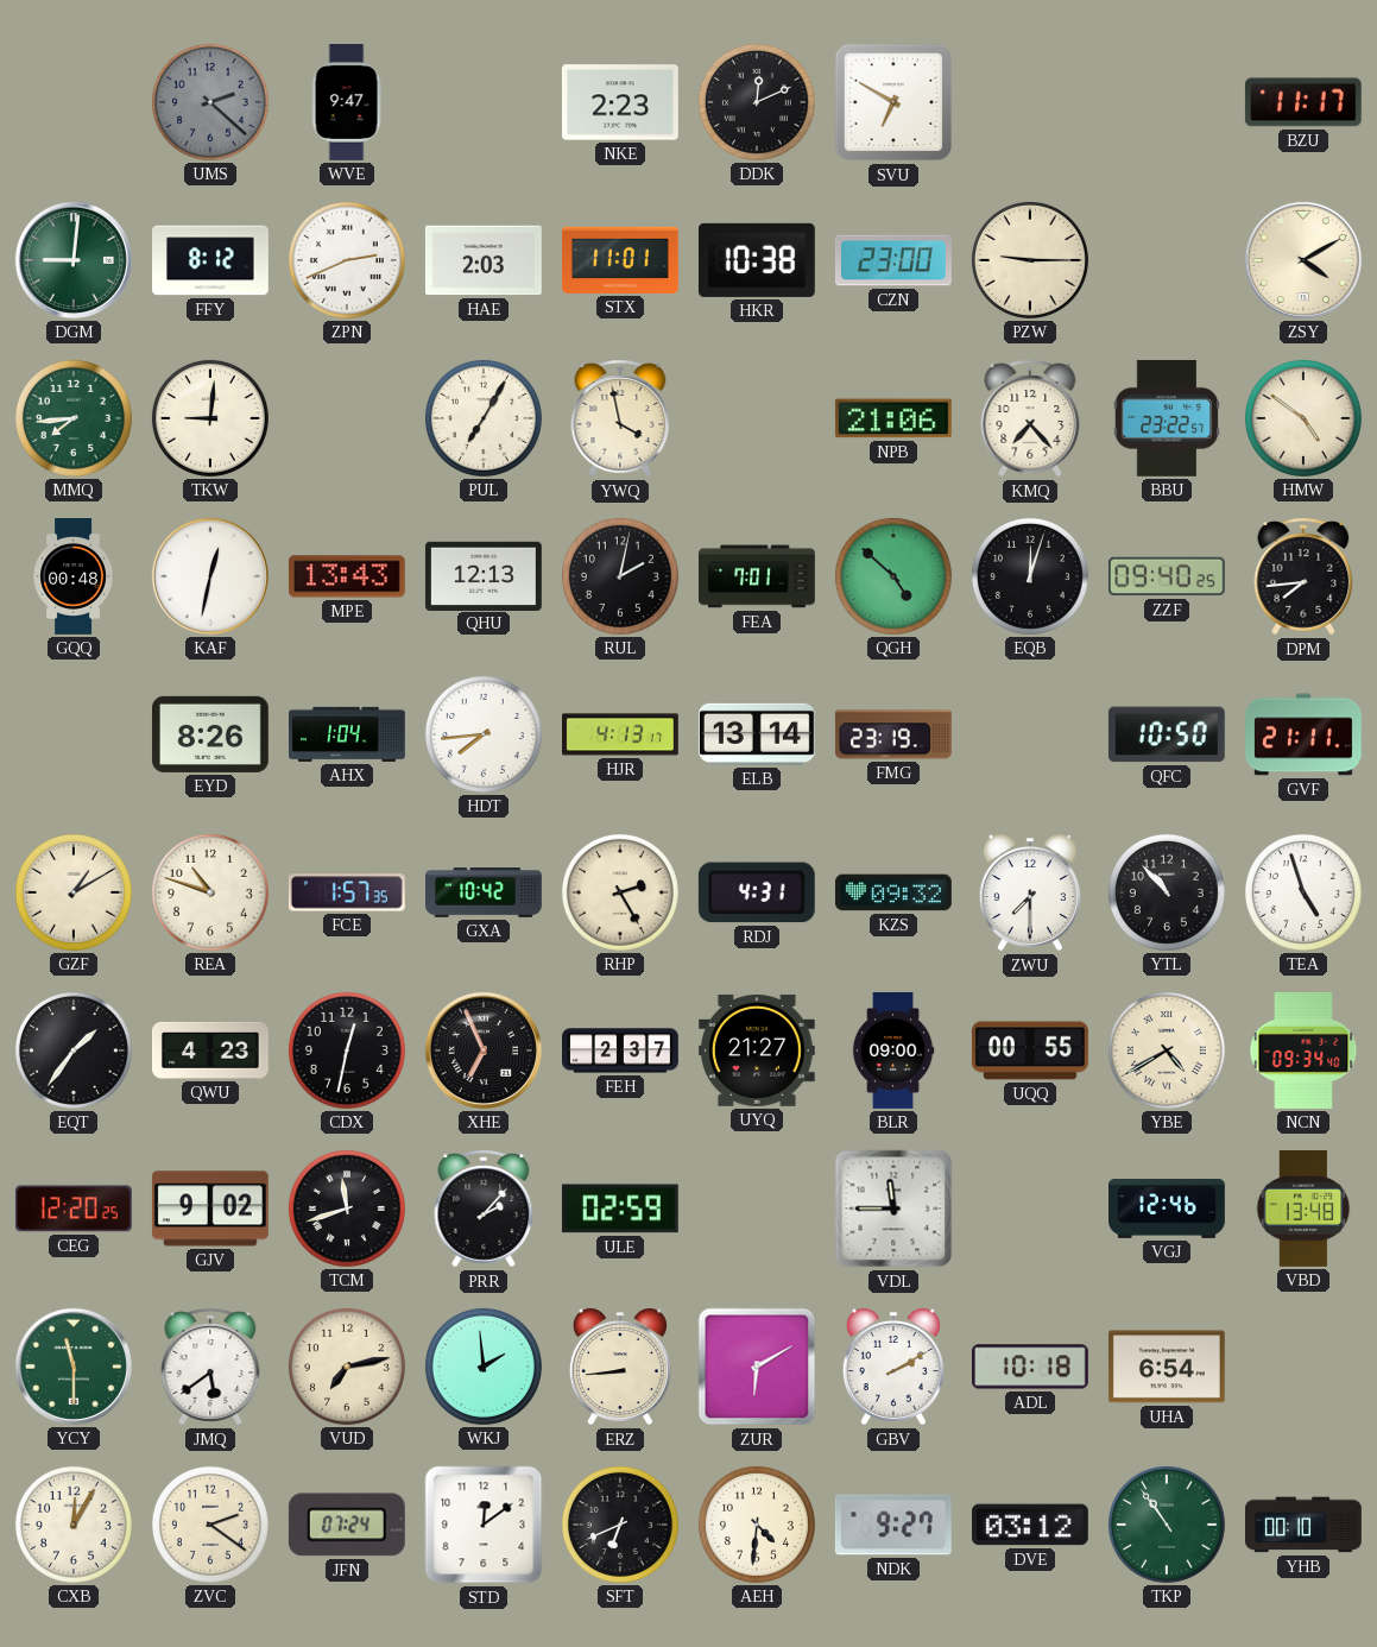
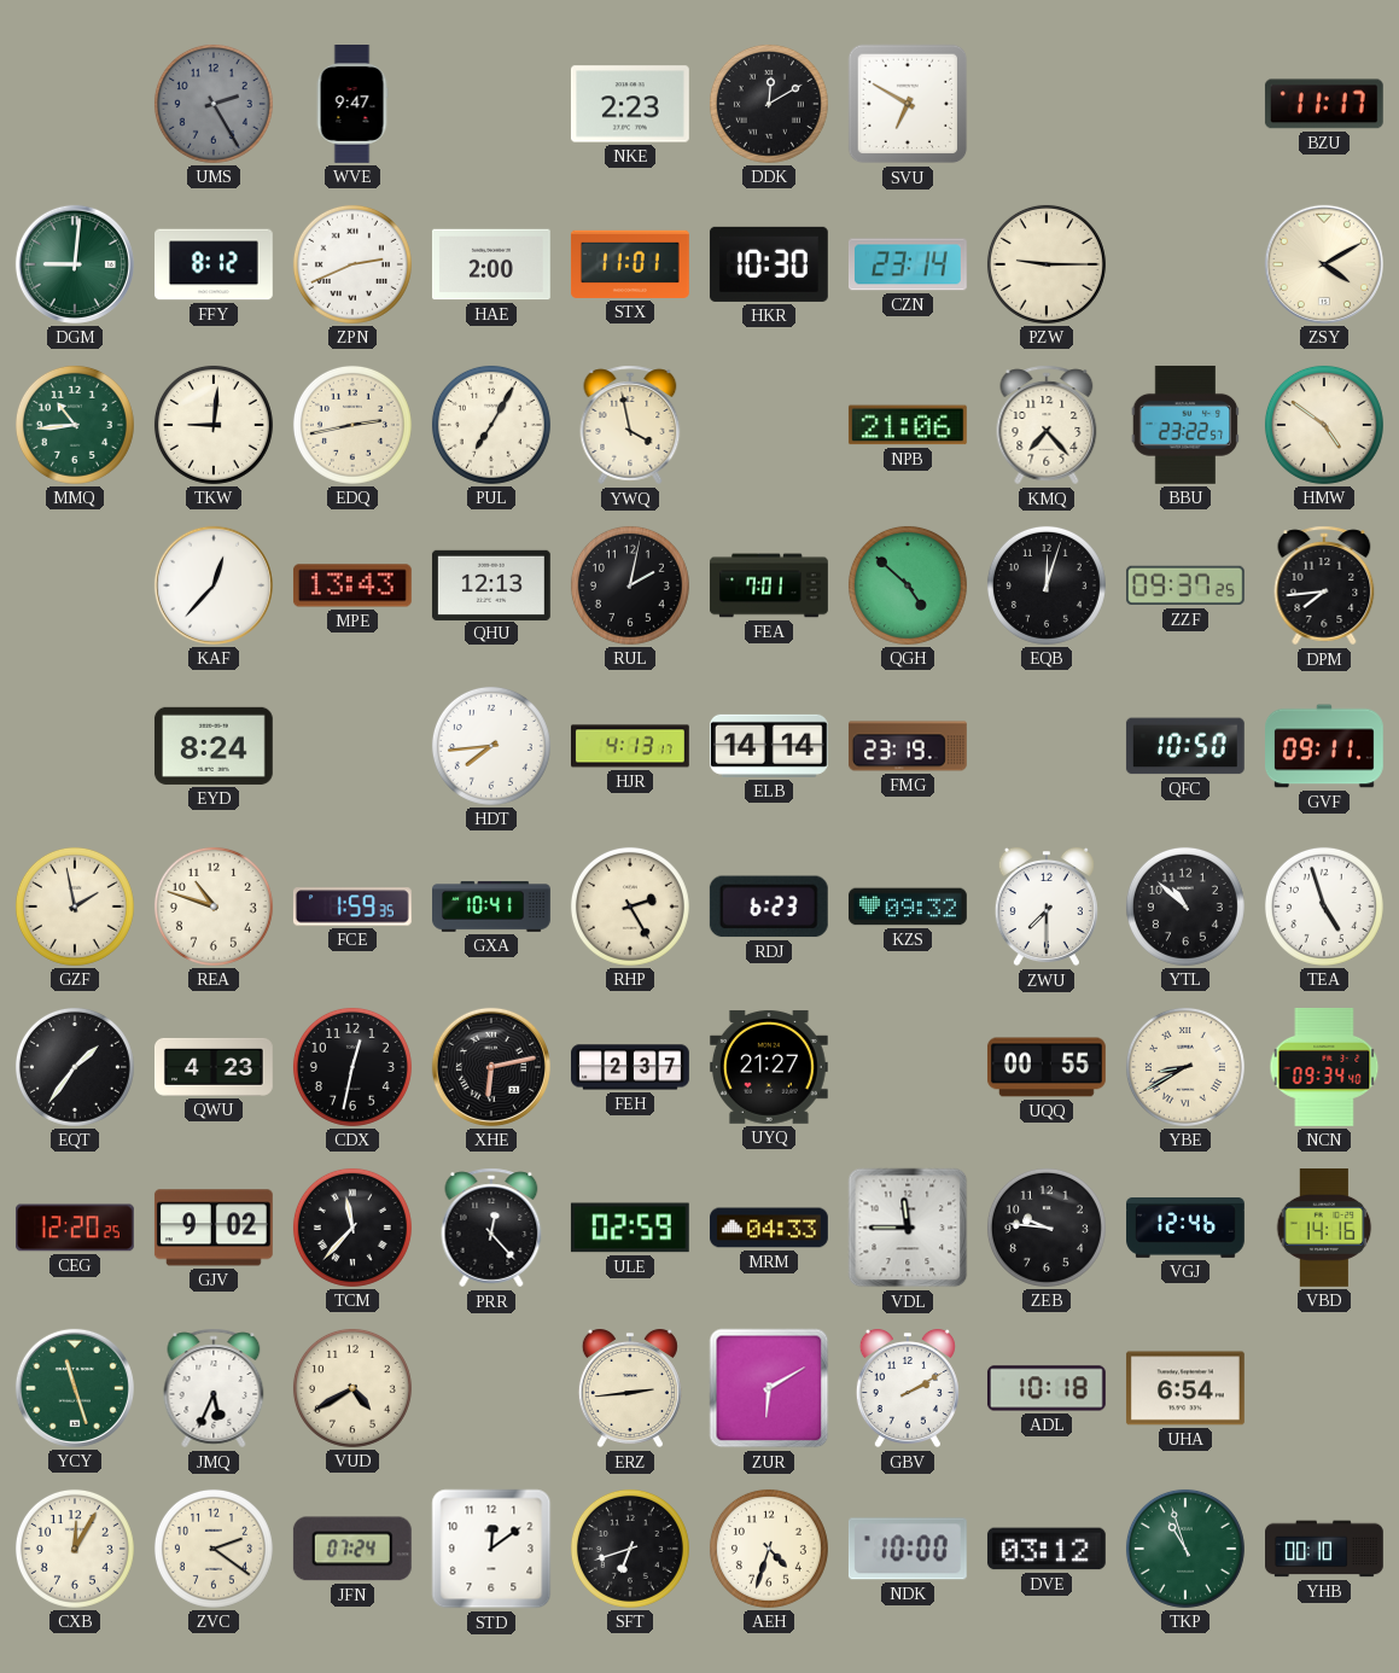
UMS: 2:22 -> 2:25 (214, 104)
DDK: 12:11 -> 12:10 (769, 104)
HAE: 2:03 -> 2:00 (491, 264)
HKR: 10:38 -> 10:30 (769, 264)
CZN: 23:00 -> 23:14 (908, 264)
MMQ: 7:44 -> 10:44 (75, 425)
EDQ: none -> 2:43 (352, 425)
GQQ: 00:48 -> none (74, 578)
KAF: 12:32 -> 12:37 (214, 585)
ZZF: 09:40 -> 09:37 (1185, 585)
EYD: 8:26 -> 8:24 (214, 746)
AHX: 1:04 -> none (348, 734)
ELB: 13:14 -> 14:14 (769, 746)
GVF: 21:11 -> 09:11 (1325, 746)
GZF: 1:10 -> 1:58 (75, 907)
FCE: 1:57 -> 1:59 (352, 907)
GXA: 10:42 -> 10:41 (492, 907)
RDJ: 4:31 -> 6:23 (769, 907)
YTL: 10:53 -> 10:52 (1185, 907)
XHE: 6:56 -> 6:13 (491, 1067)
BLR: 09:00 -> none (893, 1052)
YBE: 4:40 -> 8:40 (1185, 1067)
TCM: 11:42 -> 11:37 (352, 1228)
PRR: 2:07 -> 12:23 (491, 1228)
MRM: none -> 04:33 (770, 1228)
ZEB: none -> 9:46 (1047, 1228)
VBD: 13:48 -> 14:16 (1324, 1229)
YCY: 11:30 -> 11:27 (75, 1388)
JMQ: 5:39 -> 5:34 (214, 1388)
VUD: 7:13 -> 4:40 (352, 1388)
WKJ: 1:59 -> none (484, 1367)
ERZ: 8:44 -> 2:44 (630, 1388)
SFT: 6:41 -> 6:42 (630, 1549)
AEH: 4:31 -> 4:33 (769, 1549)
NDK: 9:27 -> 10:00 (908, 1549)
TKP: 10:54 -> 10:57 (1185, 1549)
